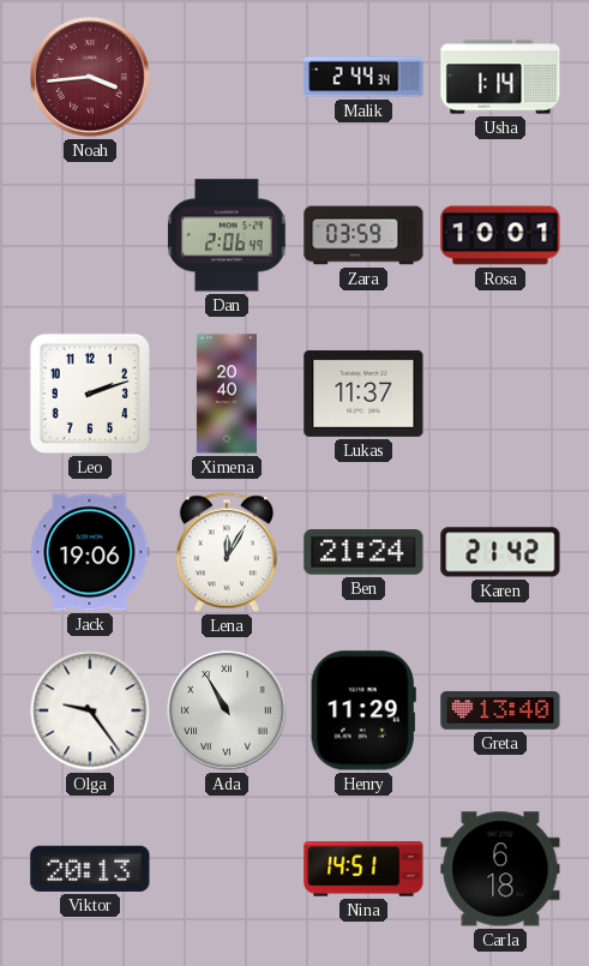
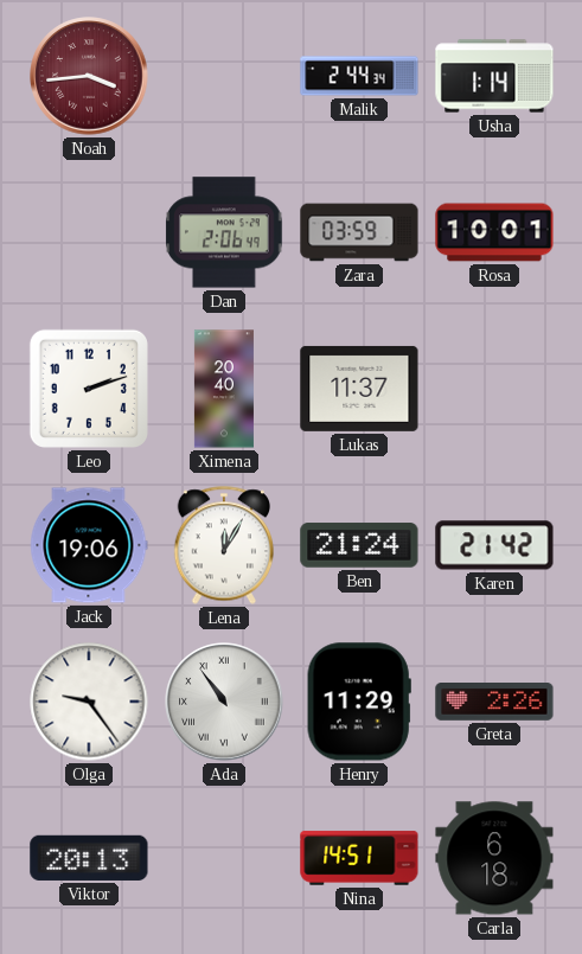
Ada: 10:55 -> 10:54 (224, 702)
Greta: 13:40 -> 2:26 (494, 703)
